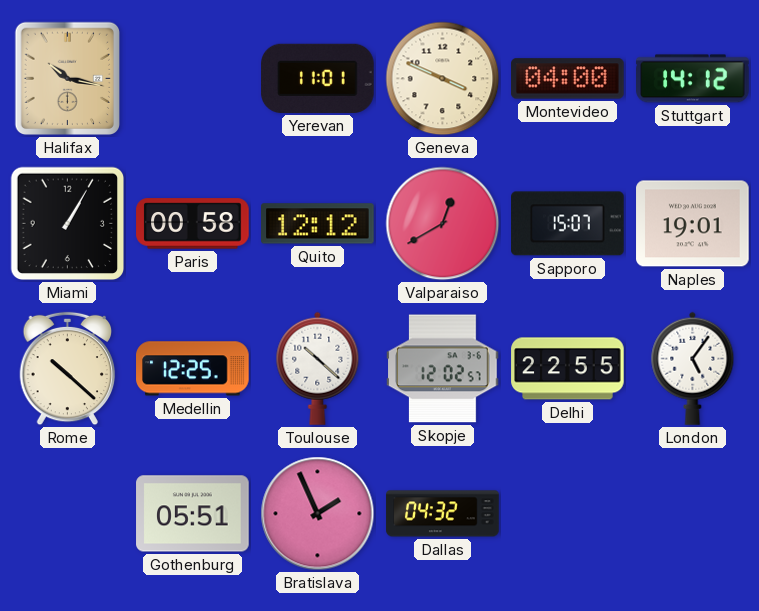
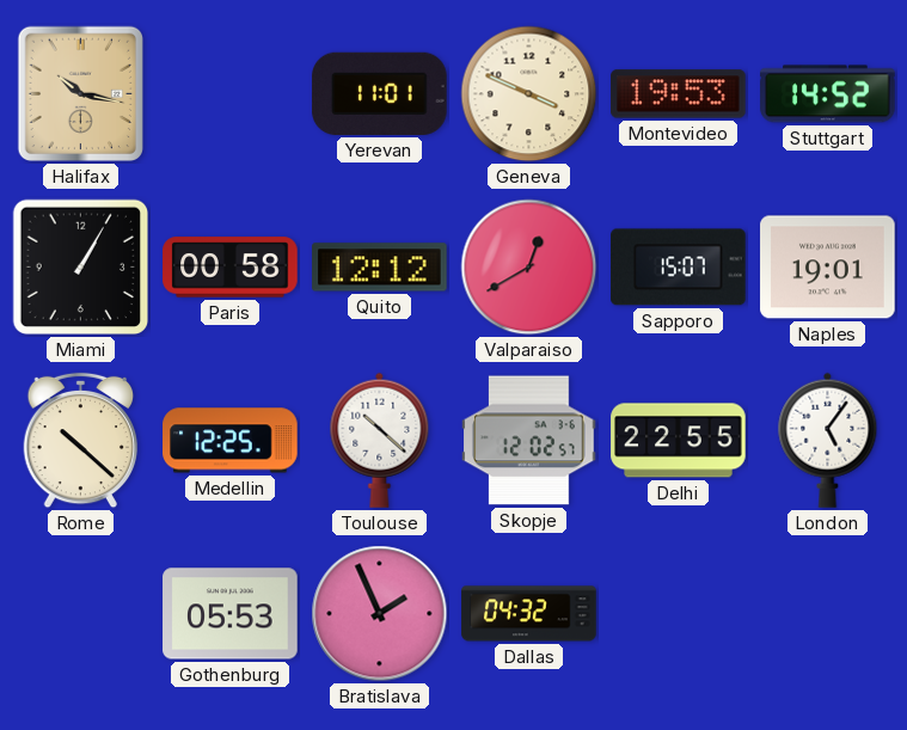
Montevideo: 04:00 -> 19:53 (679, 94)
Stuttgart: 14:12 -> 14:52 (828, 94)
Gothenburg: 05:51 -> 05:53 (231, 614)
